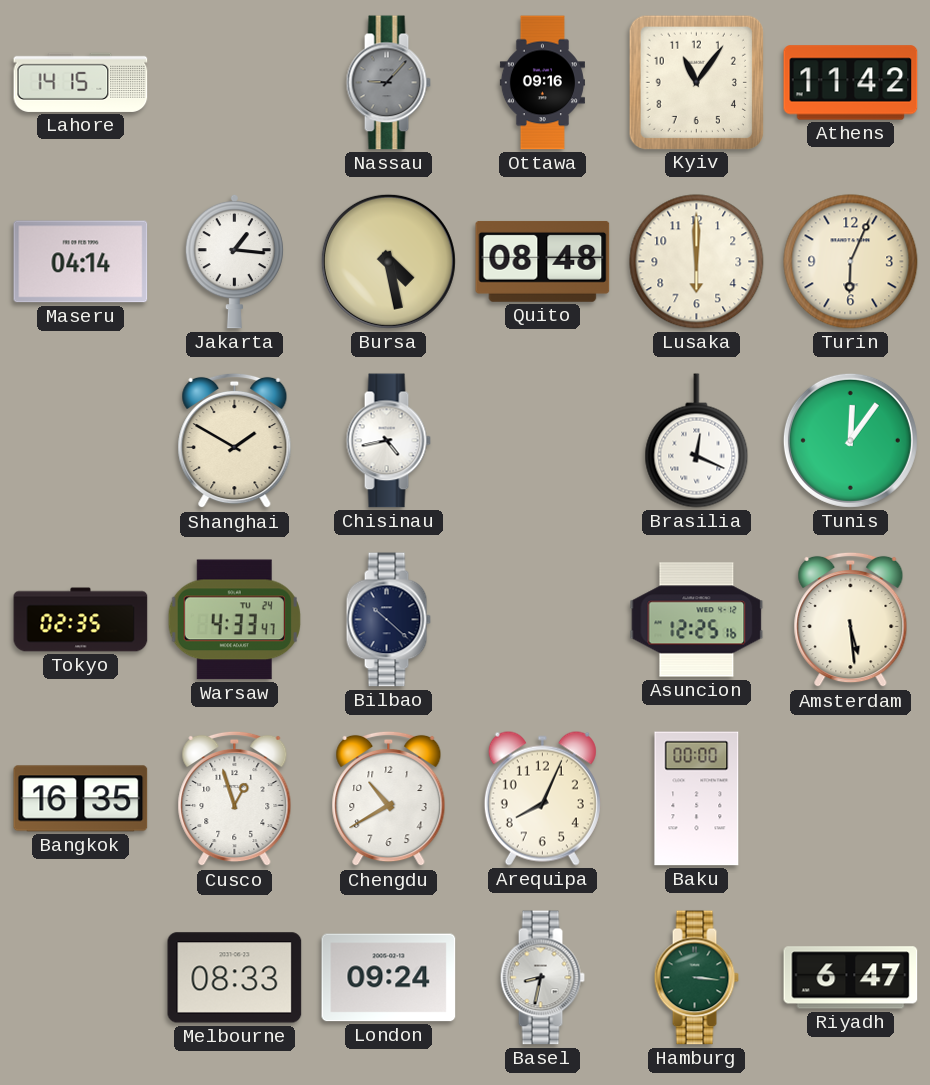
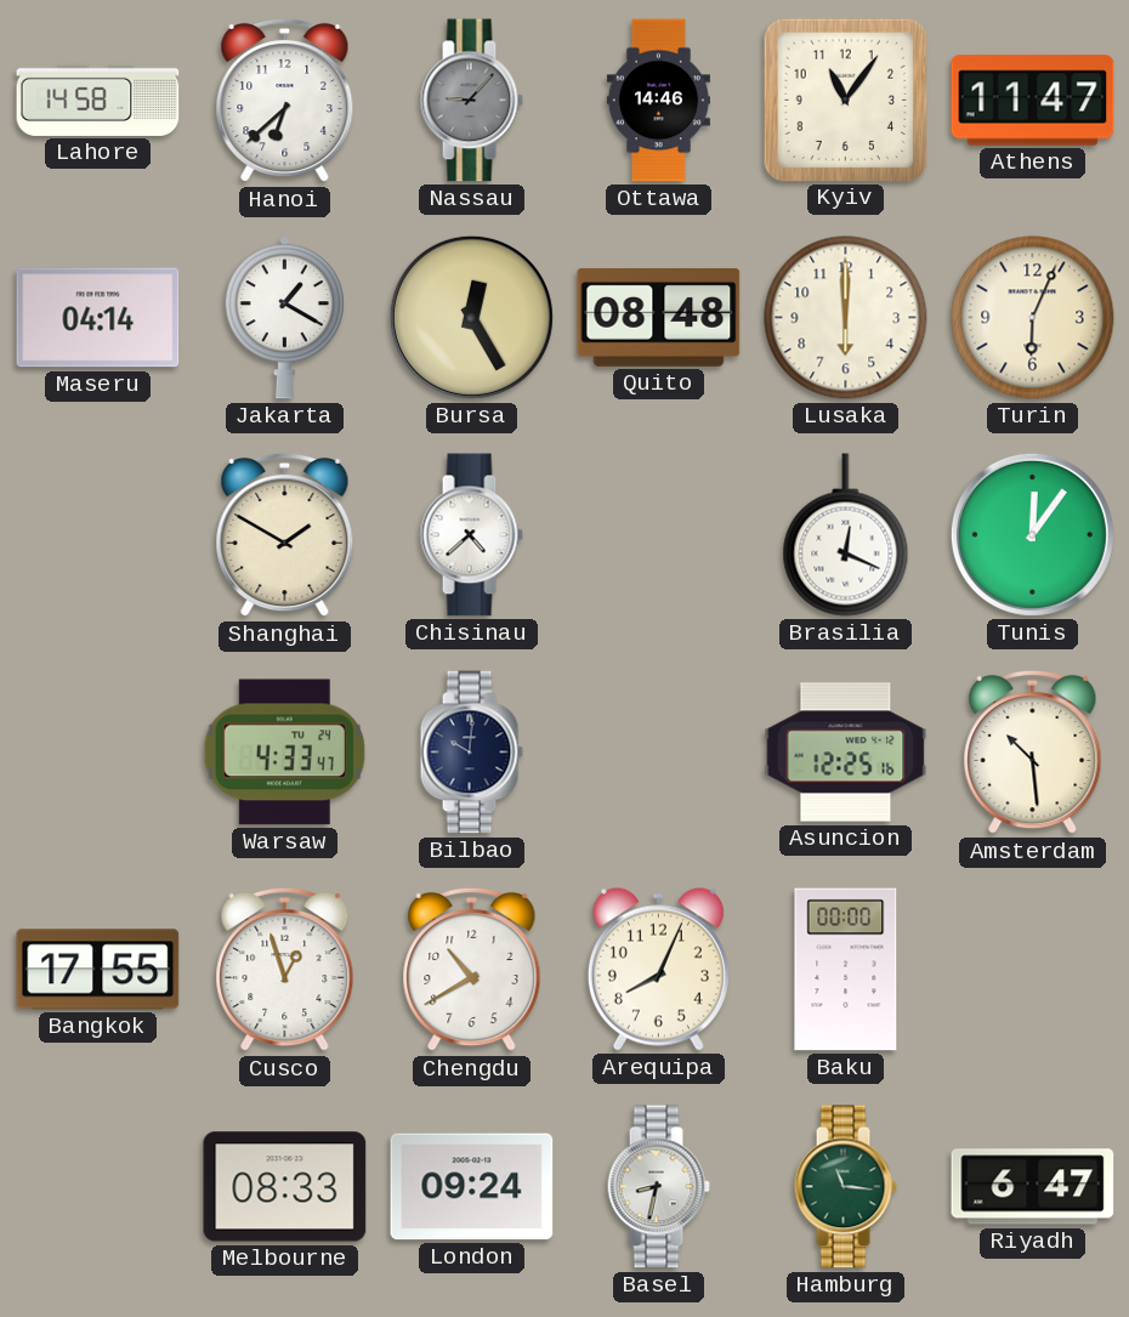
Lahore: 14:15 -> 14:58 (98, 100)
Hanoi: none -> 6:38 (285, 101)
Ottawa: 09:16 -> 14:46 (658, 101)
Athens: 11:42 -> 11:47 (1033, 101)
Jakarta: 1:16 -> 1:20 (284, 317)
Bursa: 4:28 -> 12:25 (471, 317)
Chisinau: 4:43 -> 4:38 (471, 535)
Tokyo: 02:35 -> none (81, 620)
Bilbao: 10:22 -> 10:01 (471, 753)
Amsterdam: 5:29 -> 10:29 (1033, 753)
Bangkok: 16:35 -> 17:55 (98, 970)
Hamburg: 3:16 -> 11:16 (845, 1187)
